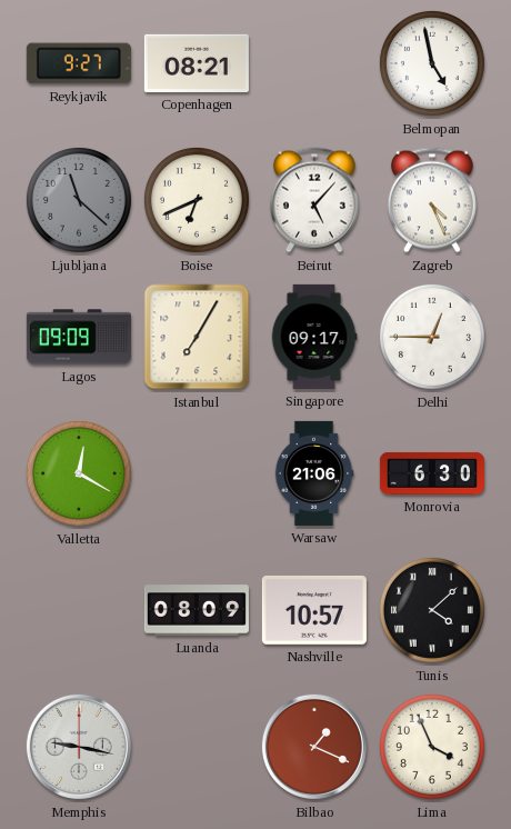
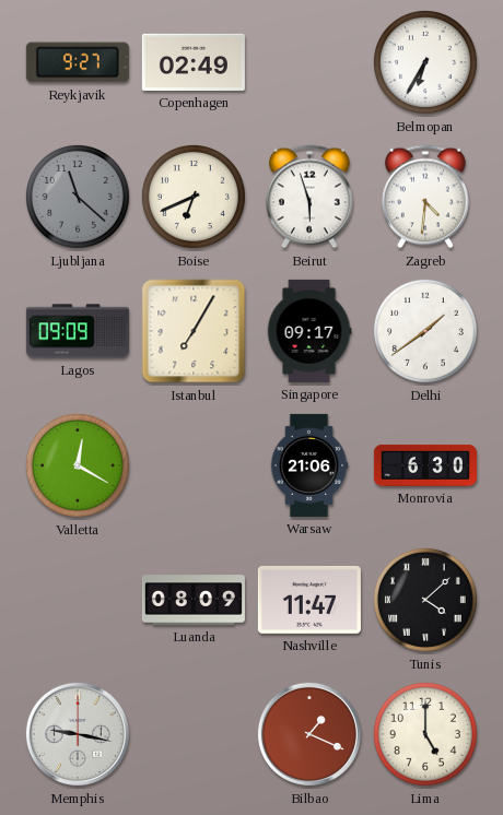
Copenhagen: 08:21 -> 02:49 (194, 62)
Belmopan: 4:58 -> 6:35 (425, 62)
Beirut: 5:07 -> 5:57 (309, 197)
Zagreb: 4:26 -> 4:31 (425, 197)
Delhi: 12:45 -> 1:39 (425, 331)
Nashville: 10:57 -> 11:47 (309, 600)
Lima: 3:56 -> 5:00 (425, 734)
